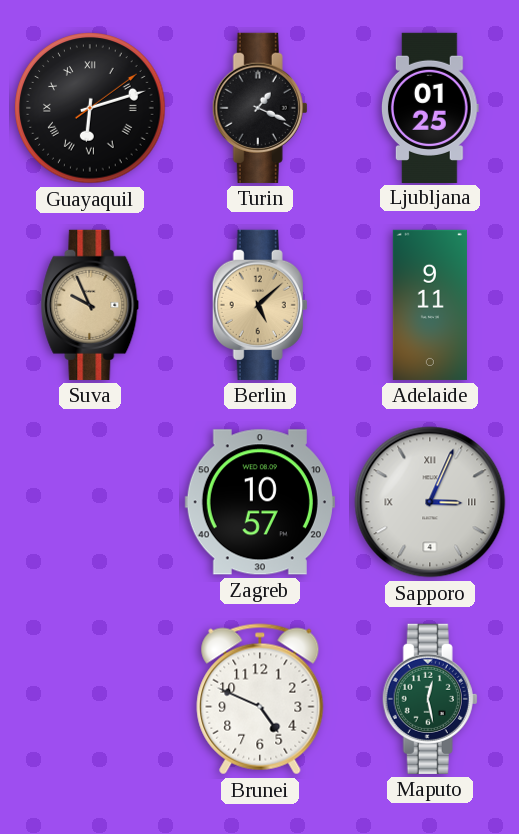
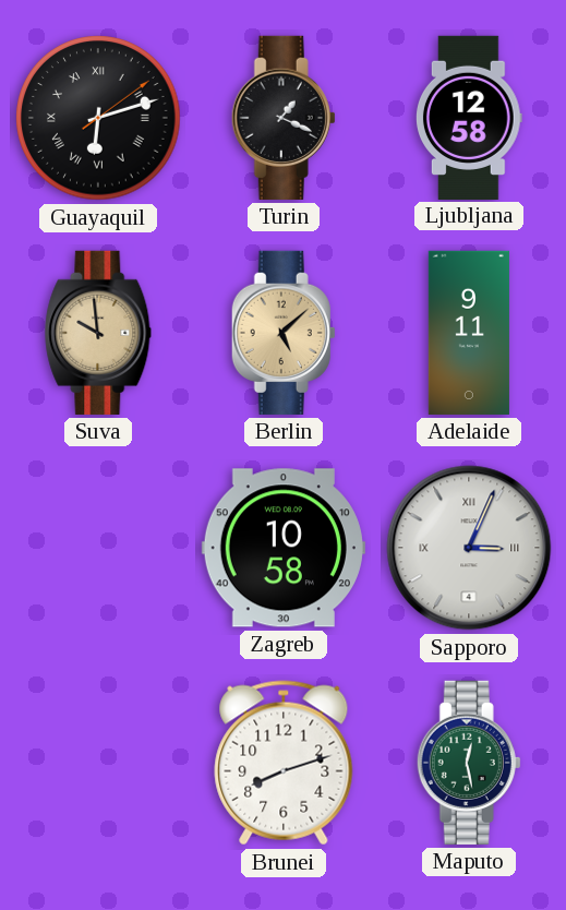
Ljubljana: 01:25 -> 12:58 (469, 117)
Suva: 9:56 -> 9:59 (98, 333)
Zagreb: 10:57 -> 10:58 (284, 548)
Brunei: 4:49 -> 8:12 (284, 763)
